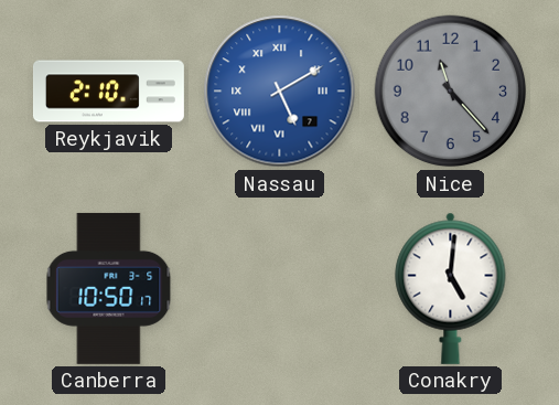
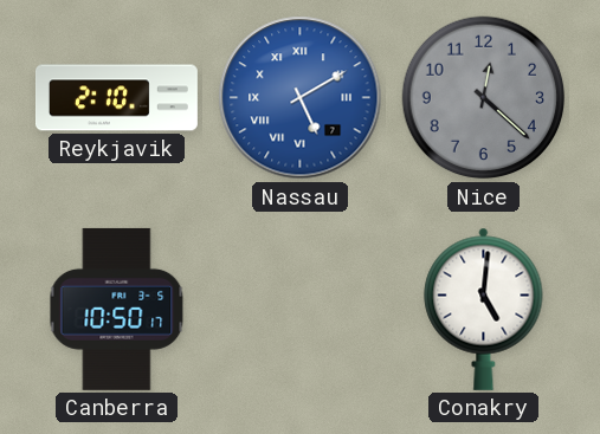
Nice: 11:23 -> 12:22 (484, 98)
